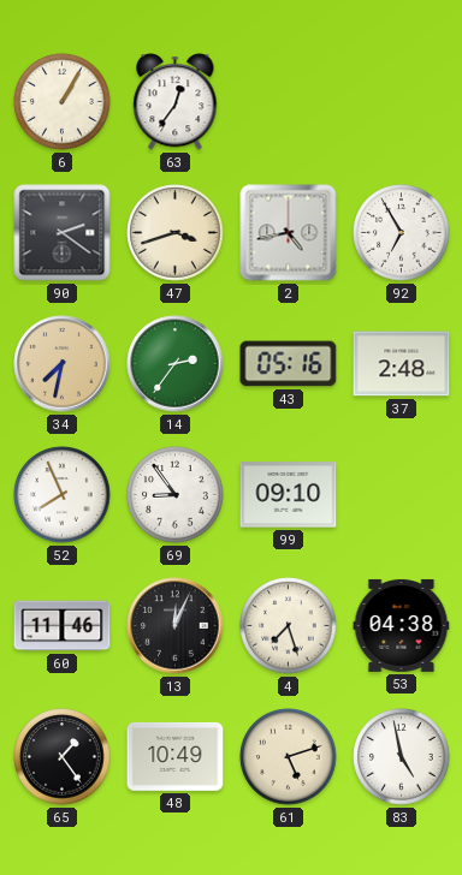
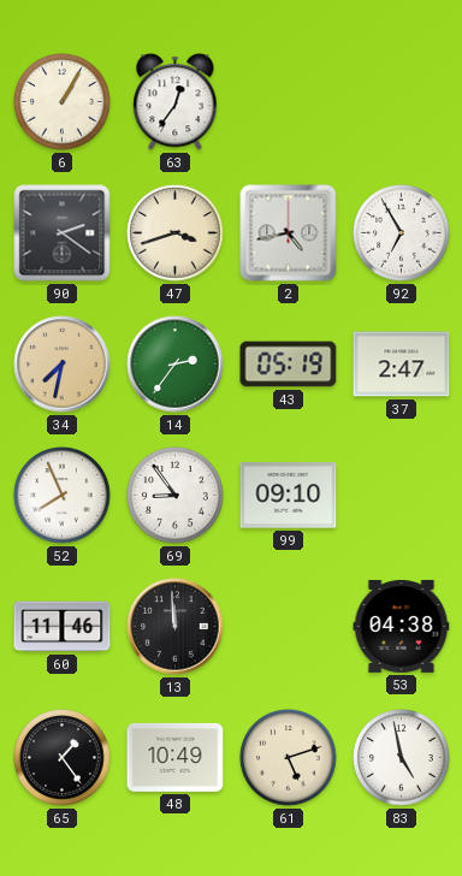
43: 05:16 -> 05:19 (289, 365)
37: 2:48 -> 2:47 (402, 365)
13: 12:04 -> 11:59 (176, 627)
4: 7:27 -> none (289, 626)
